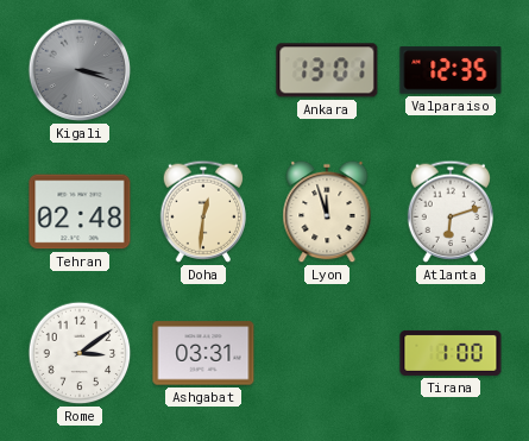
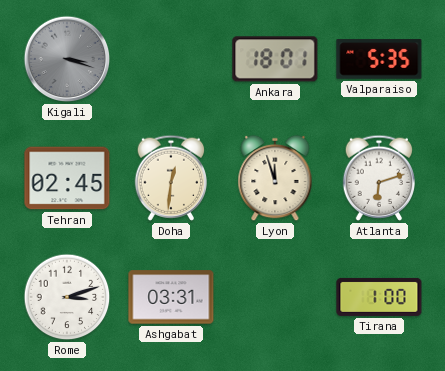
Ankara: 13:01 -> 18:01 (275, 59)
Valparaiso: 12:35 -> 5:35 (379, 59)
Tehran: 02:48 -> 02:45 (67, 178)
Rome: 3:09 -> 3:12 (67, 297)
